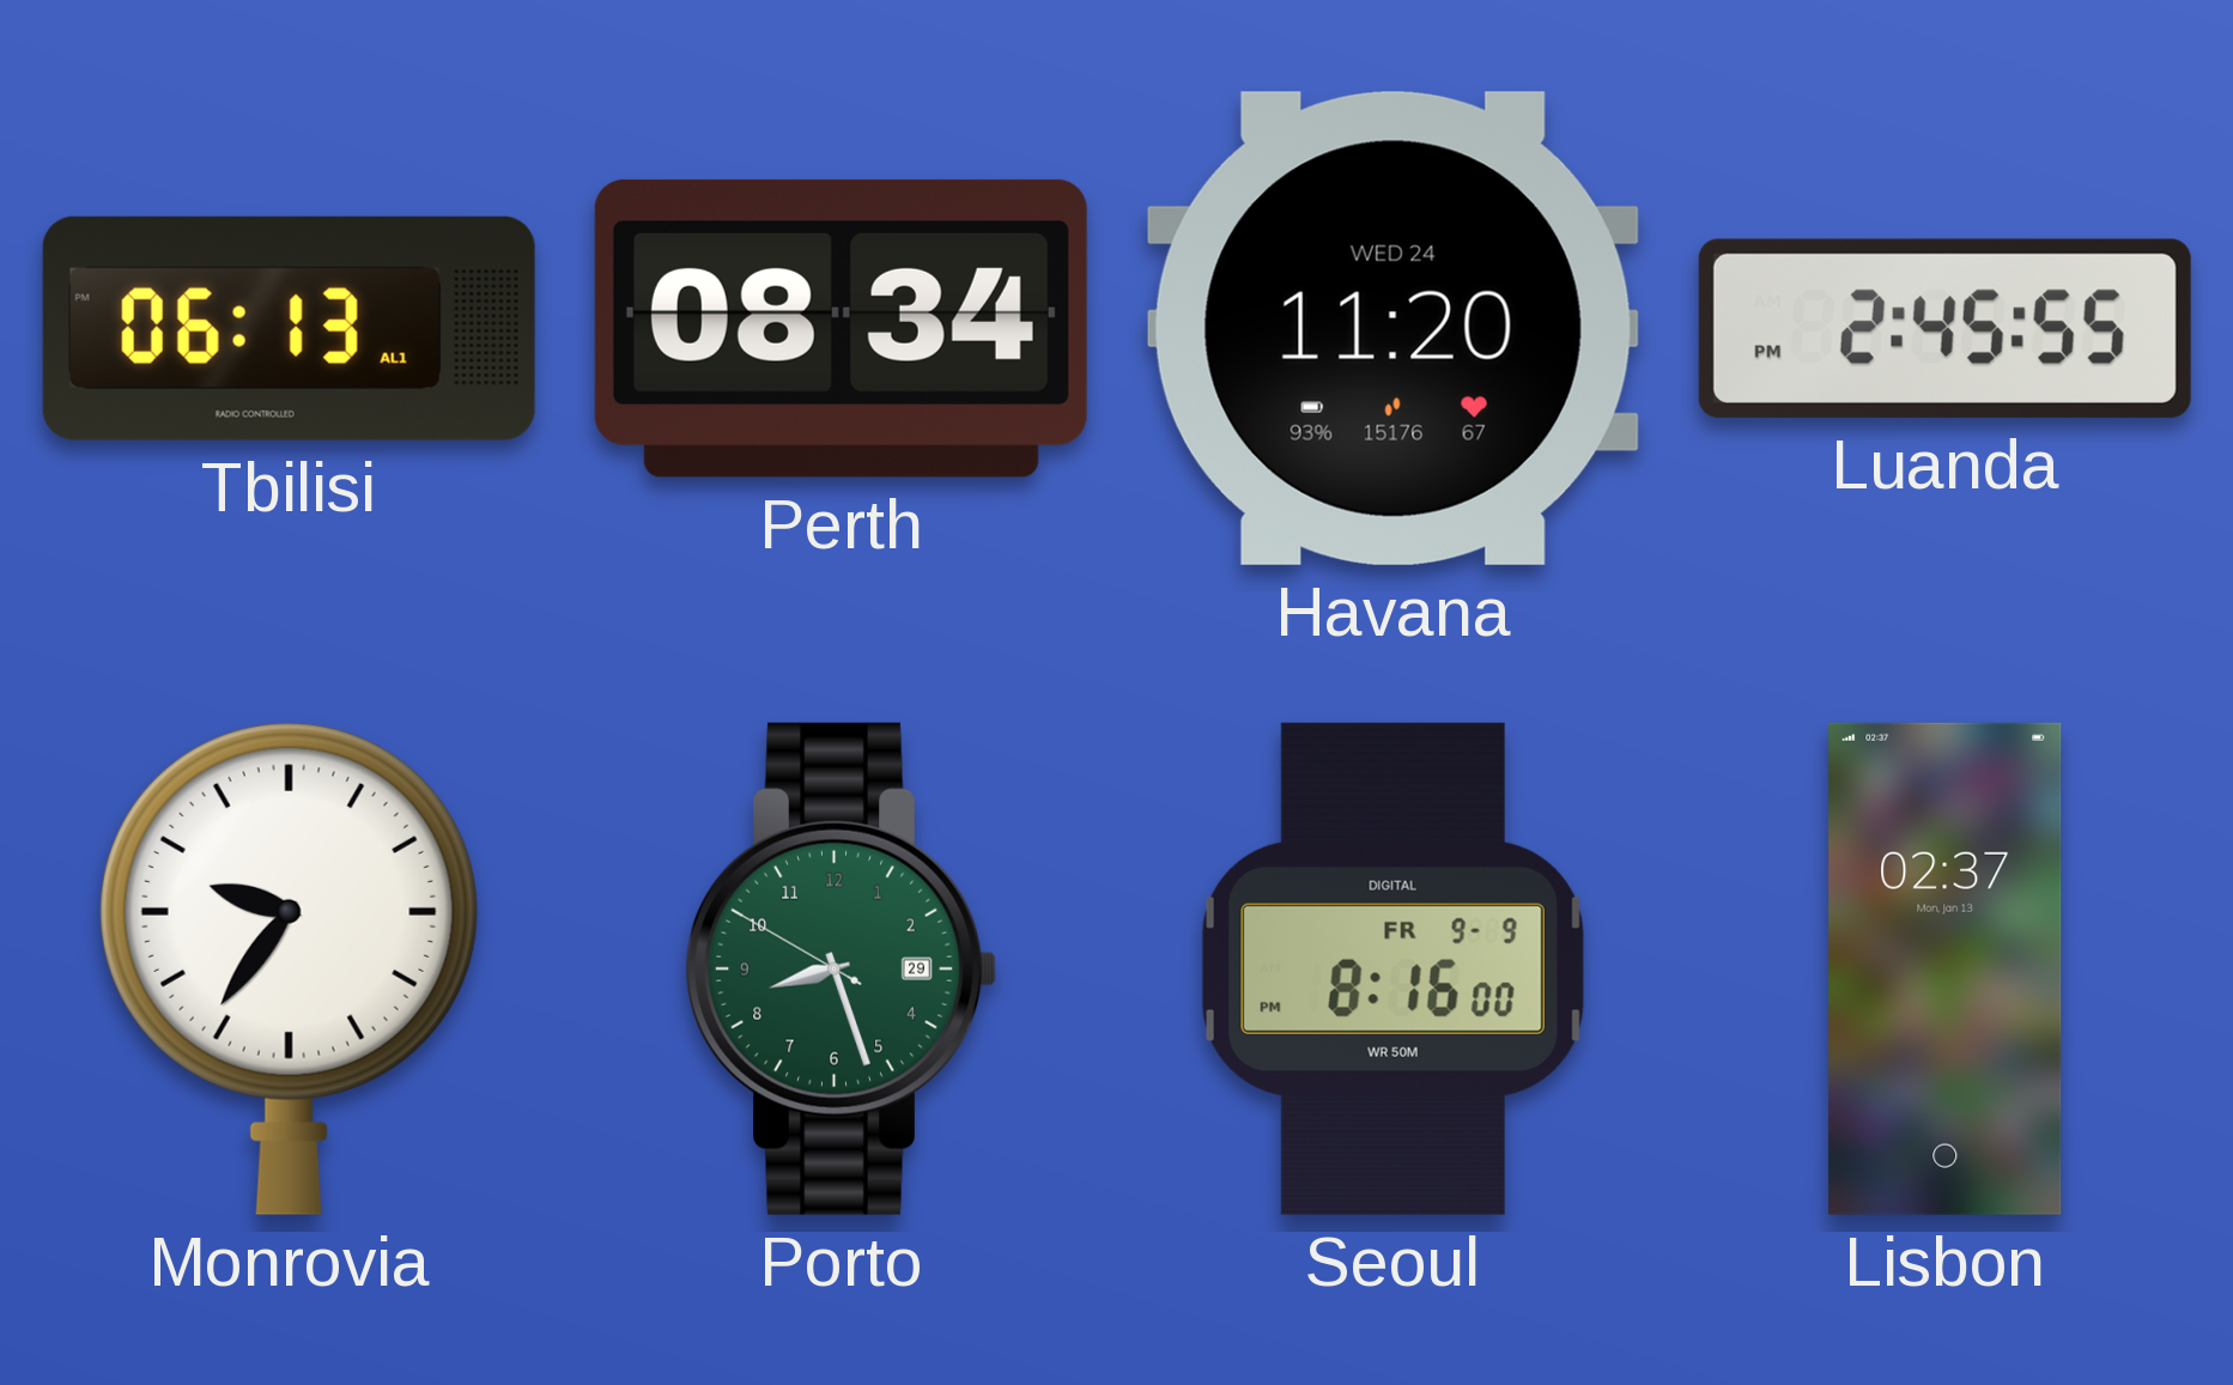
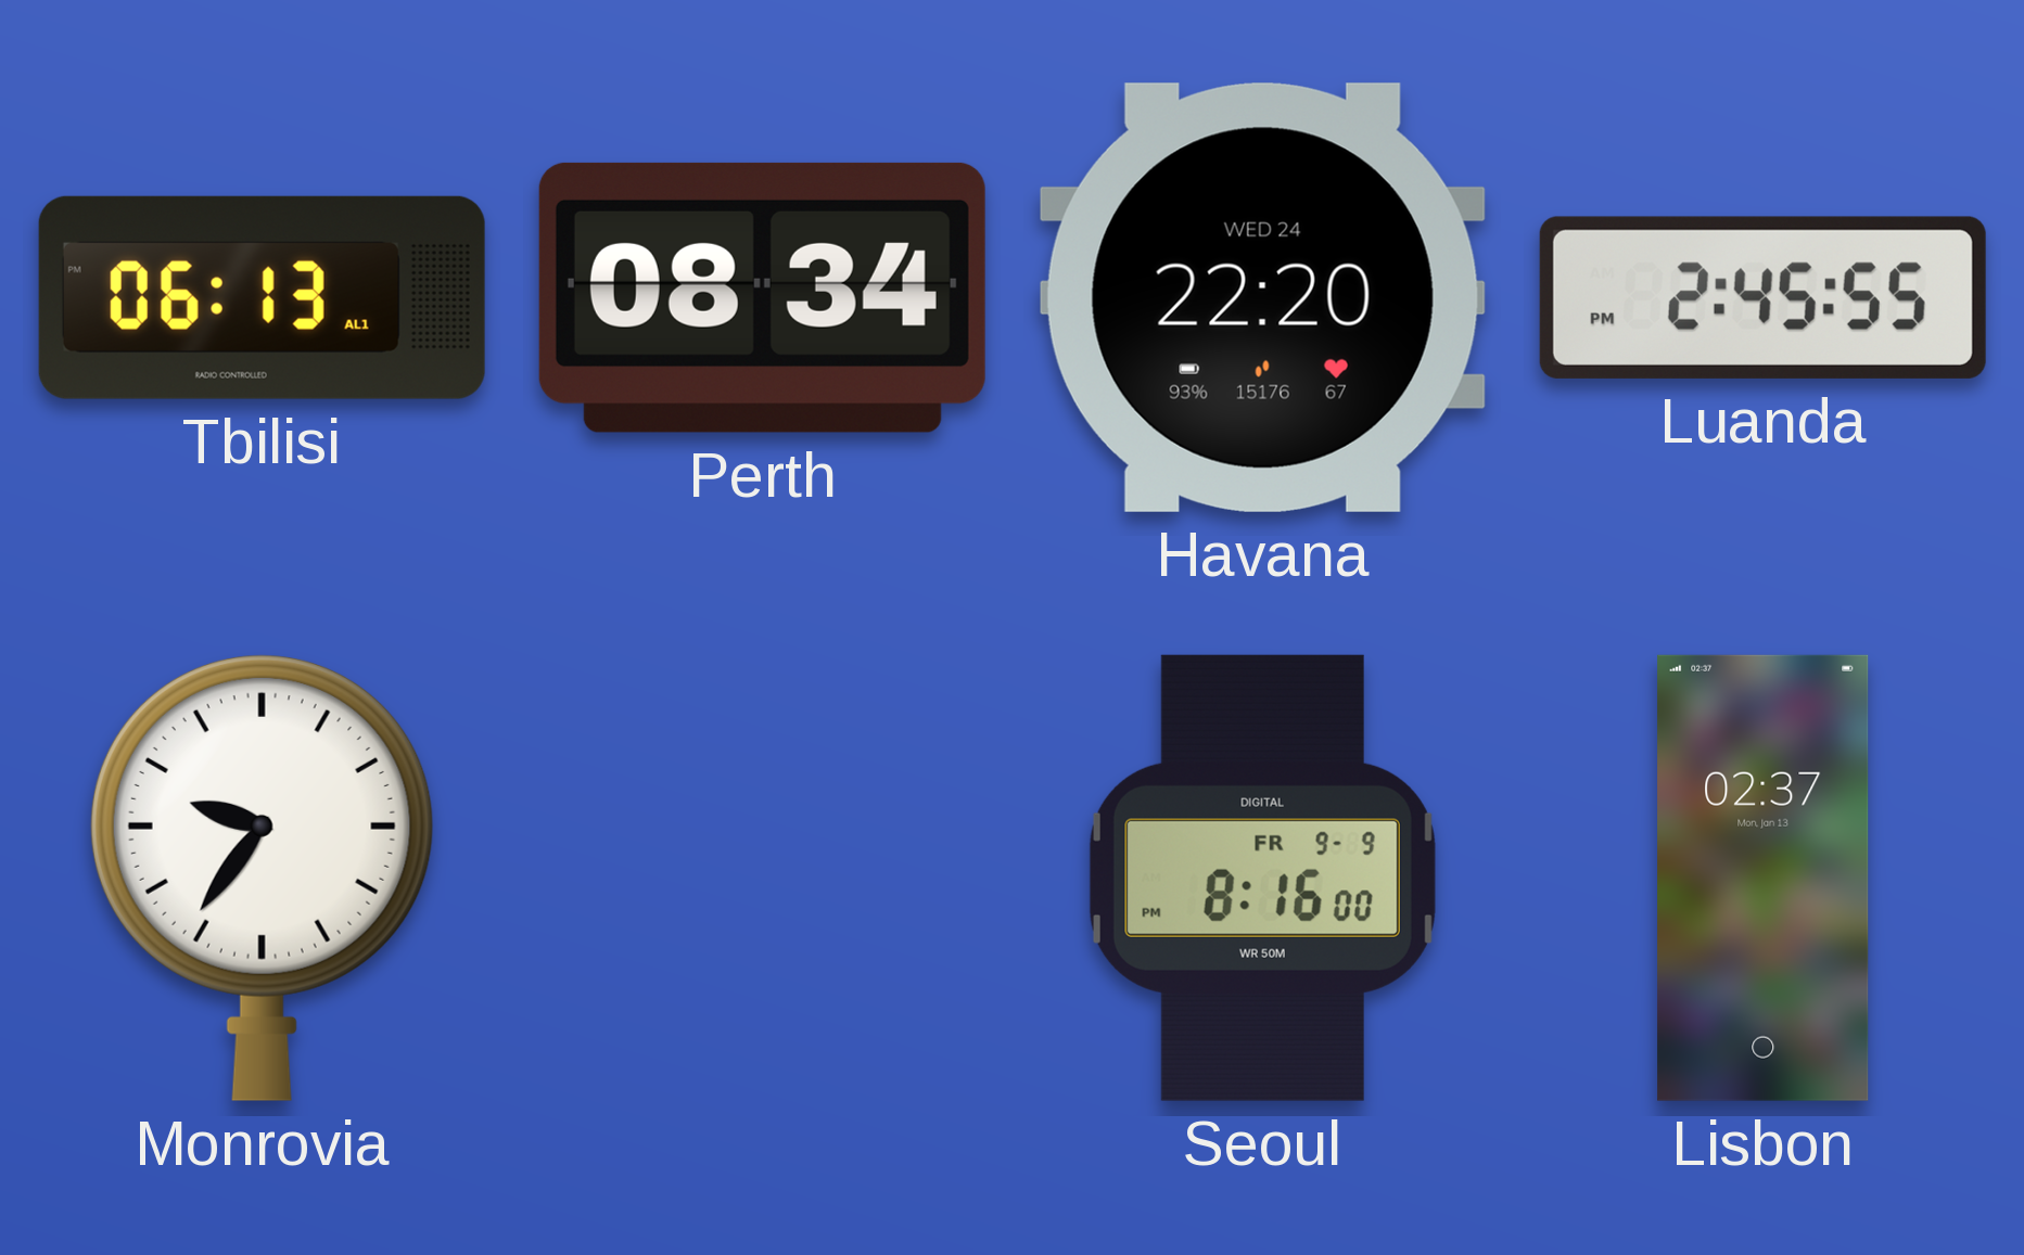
Havana: 11:20 -> 22:20 (1262, 297)
Porto: 8:26 -> none (842, 968)
